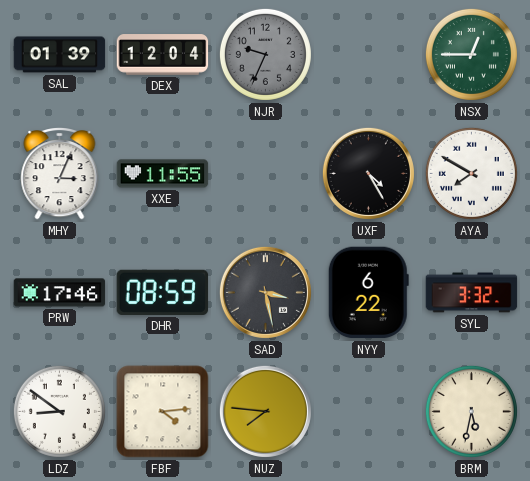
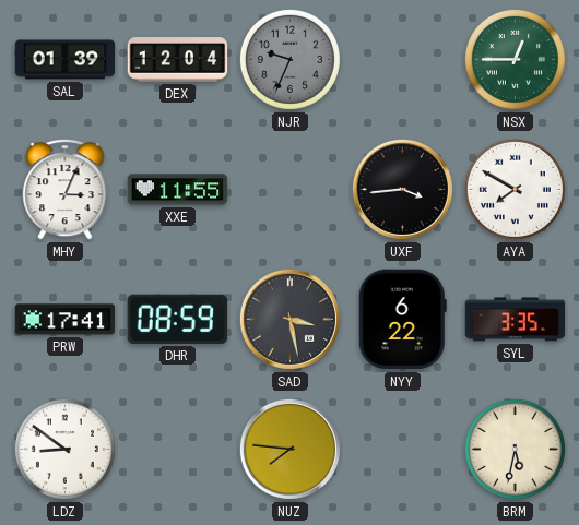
UXF: 4:25 -> 3:44 (402, 189)
PRW: 17:46 -> 17:41 (66, 320)
SYL: 3:32 -> 3:35 (516, 320)
FBF: 4:14 -> none (163, 412)
